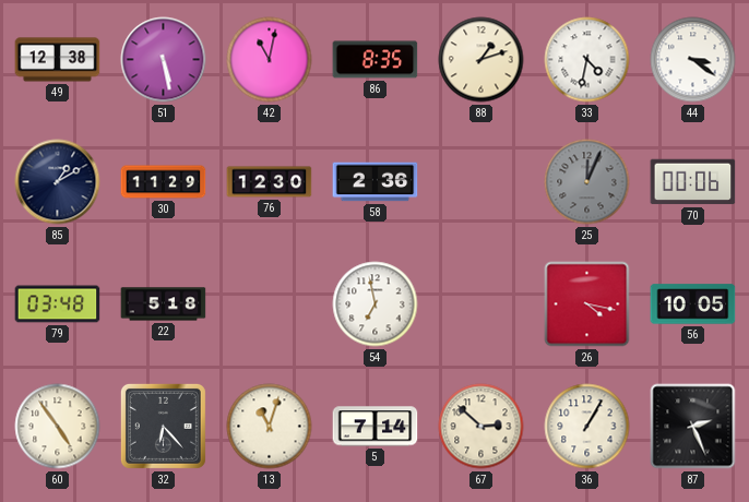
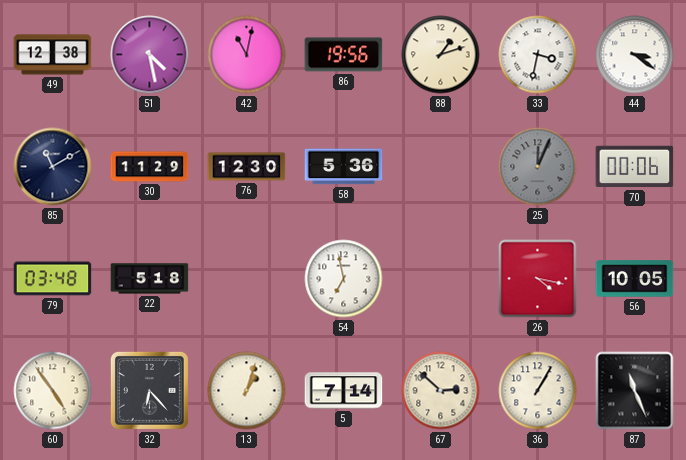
51: 5:28 -> 4:28 (150, 55)
86: 8:35 -> 19:56 (344, 55)
33: 4:32 -> 3:32 (538, 55)
85: 1:10 -> 11:10 (53, 167)
58: 2:36 -> 5:36 (344, 167)
13: 11:03 -> 1:03 (247, 391)
87: 2:26 -> 11:26 (635, 391)
